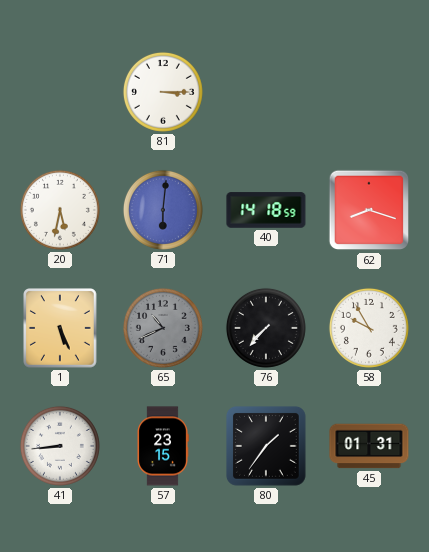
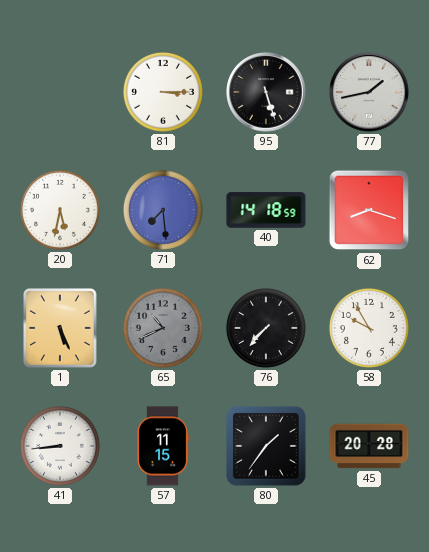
95: none -> 5:27 (266, 92)
77: none -> 1:43 (369, 92)
71: 6:01 -> 7:29 (163, 210)
57: 23:15 -> 11:15 (163, 446)
45: 01:31 -> 20:28 (369, 446)
